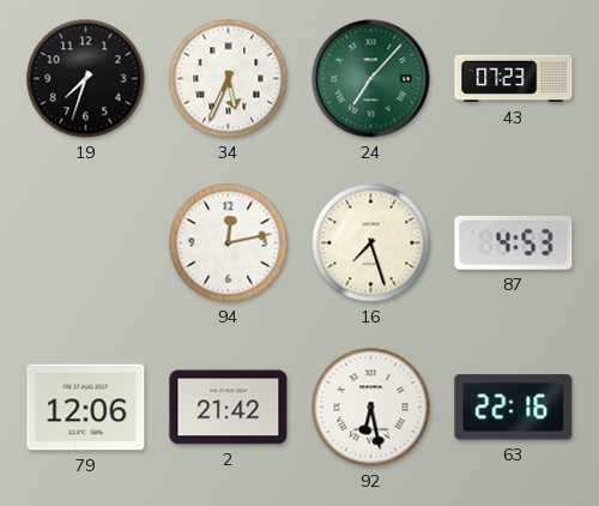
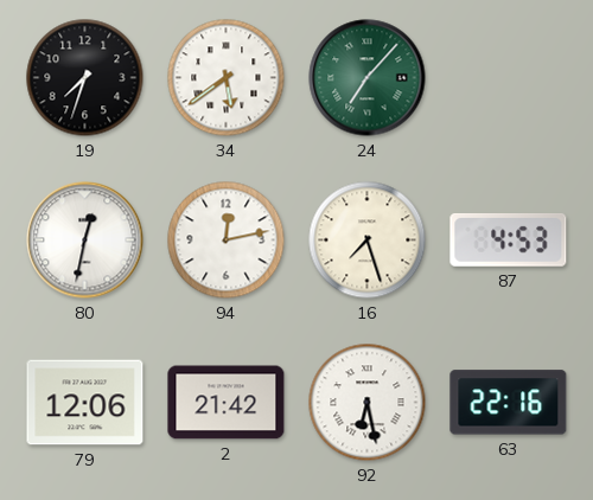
34: 5:34 -> 5:39 (227, 78)
43: 07:23 -> none (514, 79)
80: none -> 12:32 (85, 241)
